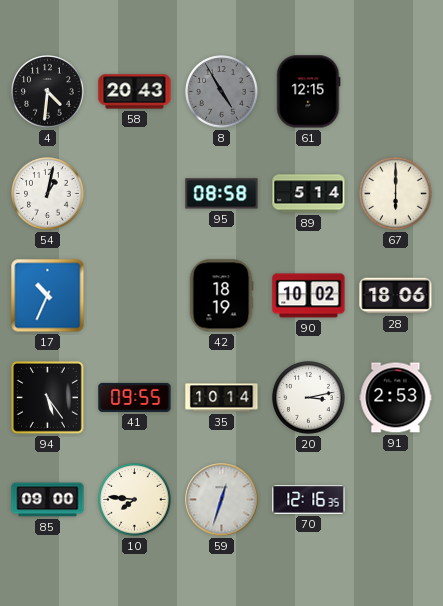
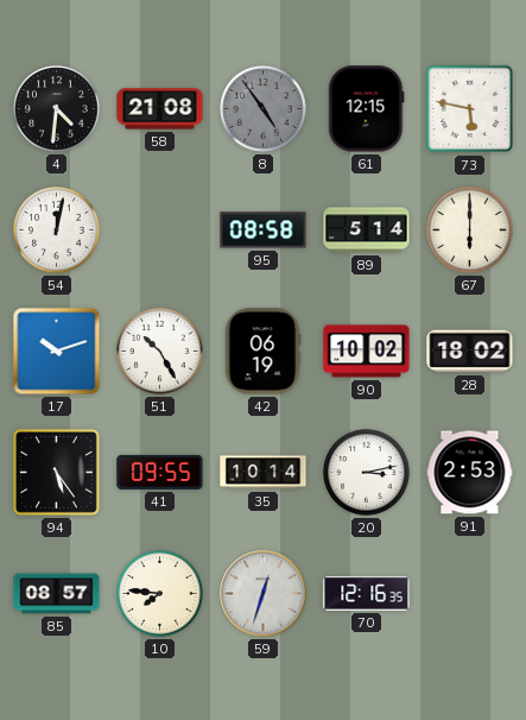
58: 20:43 -> 21:08 (160, 109)
8: 4:55 -> 4:54 (264, 109)
73: none -> 5:47 (470, 109)
54: 1:02 -> 12:02 (57, 230)
17: 10:34 -> 10:12 (57, 352)
51: none -> 10:25 (160, 352)
42: 18:19 -> 06:19 (262, 352)
28: 18:06 -> 18:02 (470, 352)
85: 09:00 -> 08:57 (57, 594)
